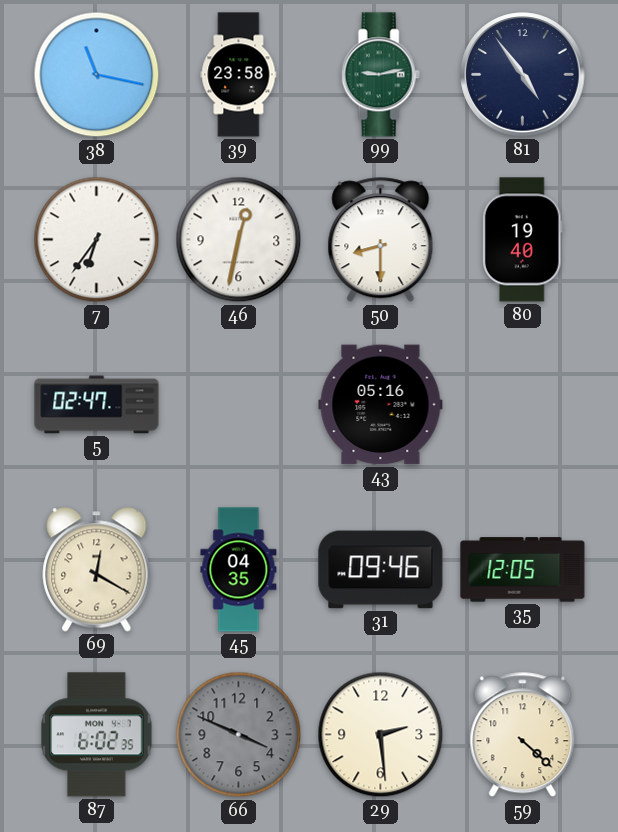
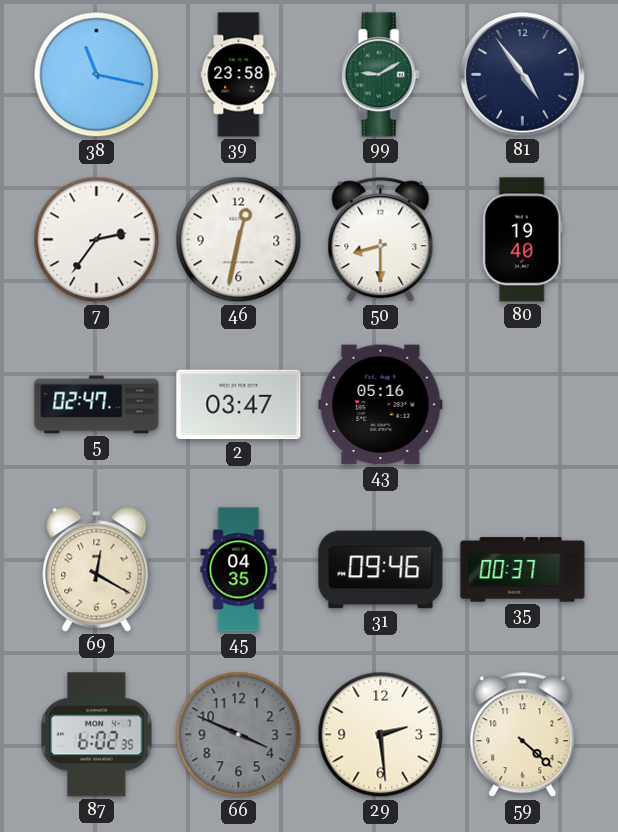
99: 9:13 -> 9:10 (380, 75)
7: 6:36 -> 2:36 (97, 240)
2: none -> 03:47 (239, 405)
35: 12:05 -> 00:37 (523, 570)
